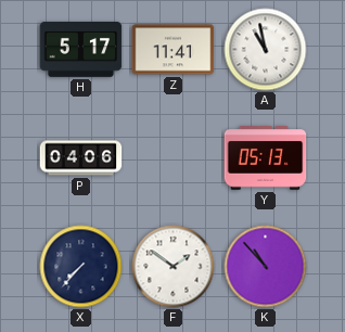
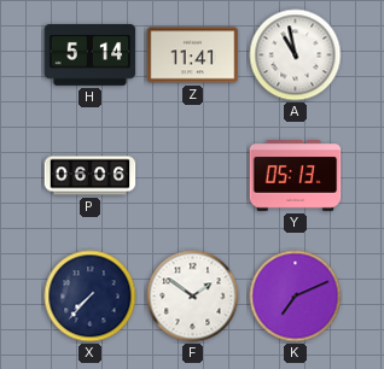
H: 5:17 -> 5:14 (91, 54)
P: 04:06 -> 06:06 (91, 176)
K: 10:53 -> 7:11 (296, 297)
